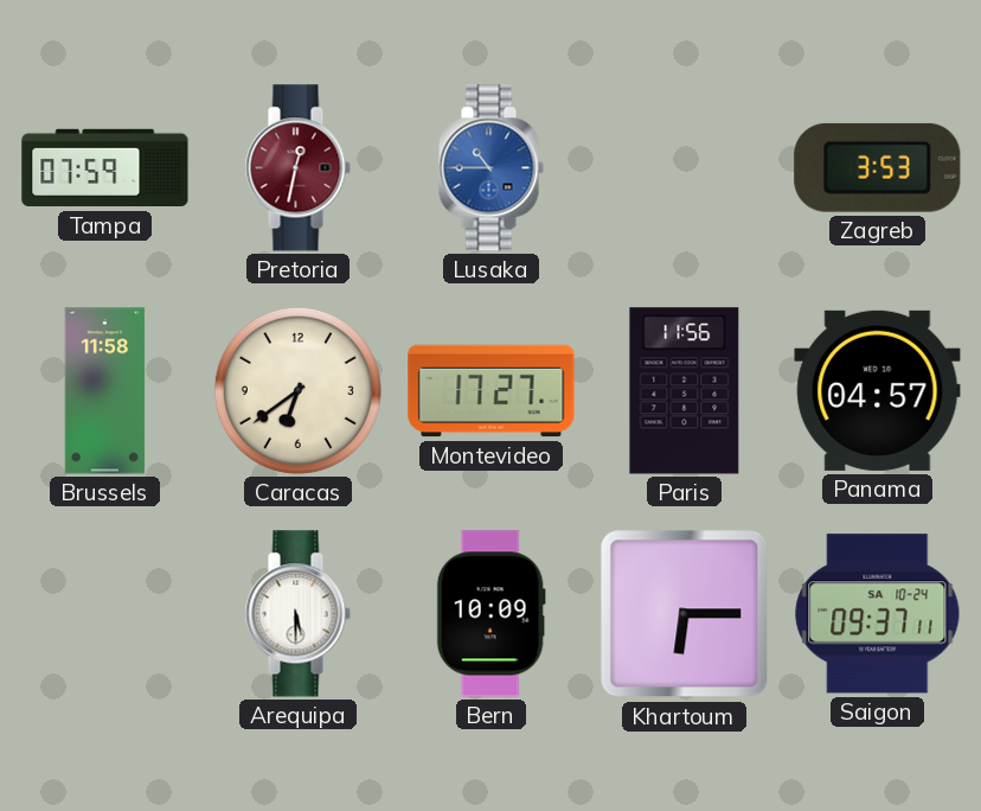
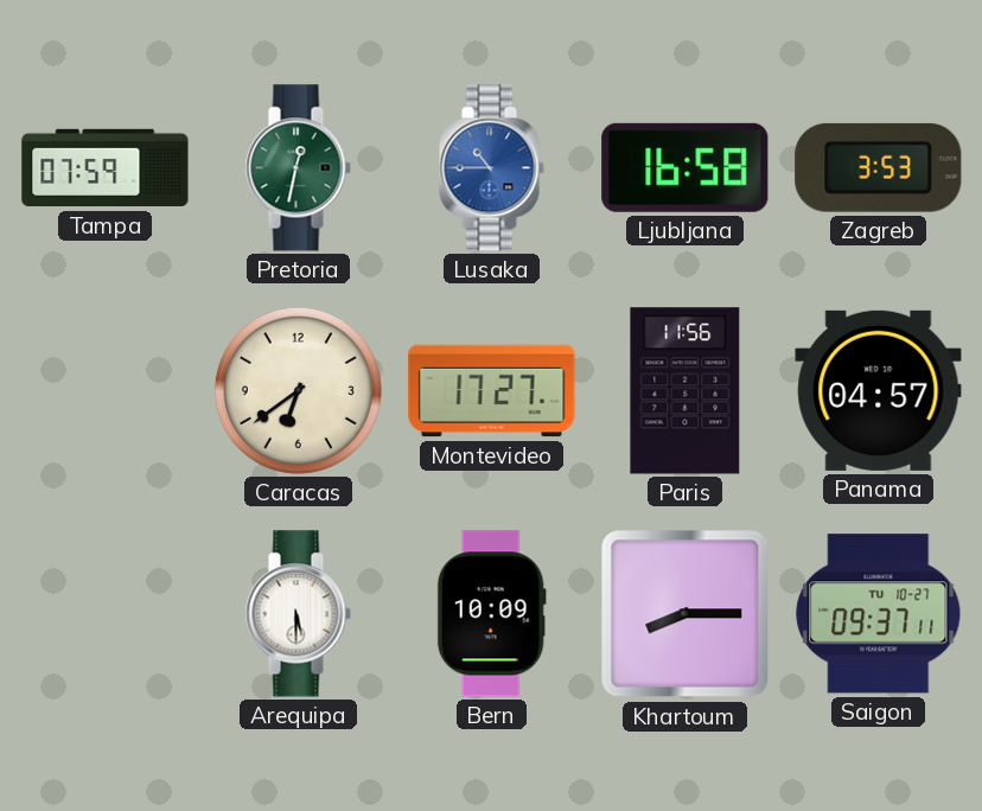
Pretoria dial: burgundy -> green (298, 168)
Ljubljana: none -> 16:58 (686, 167)
Brussels: 11:58 -> none (105, 391)
Khartoum: 6:15 -> 8:15 (686, 614)
Saigon date: SA 10-24 -> TU 10-27 (879, 614)
